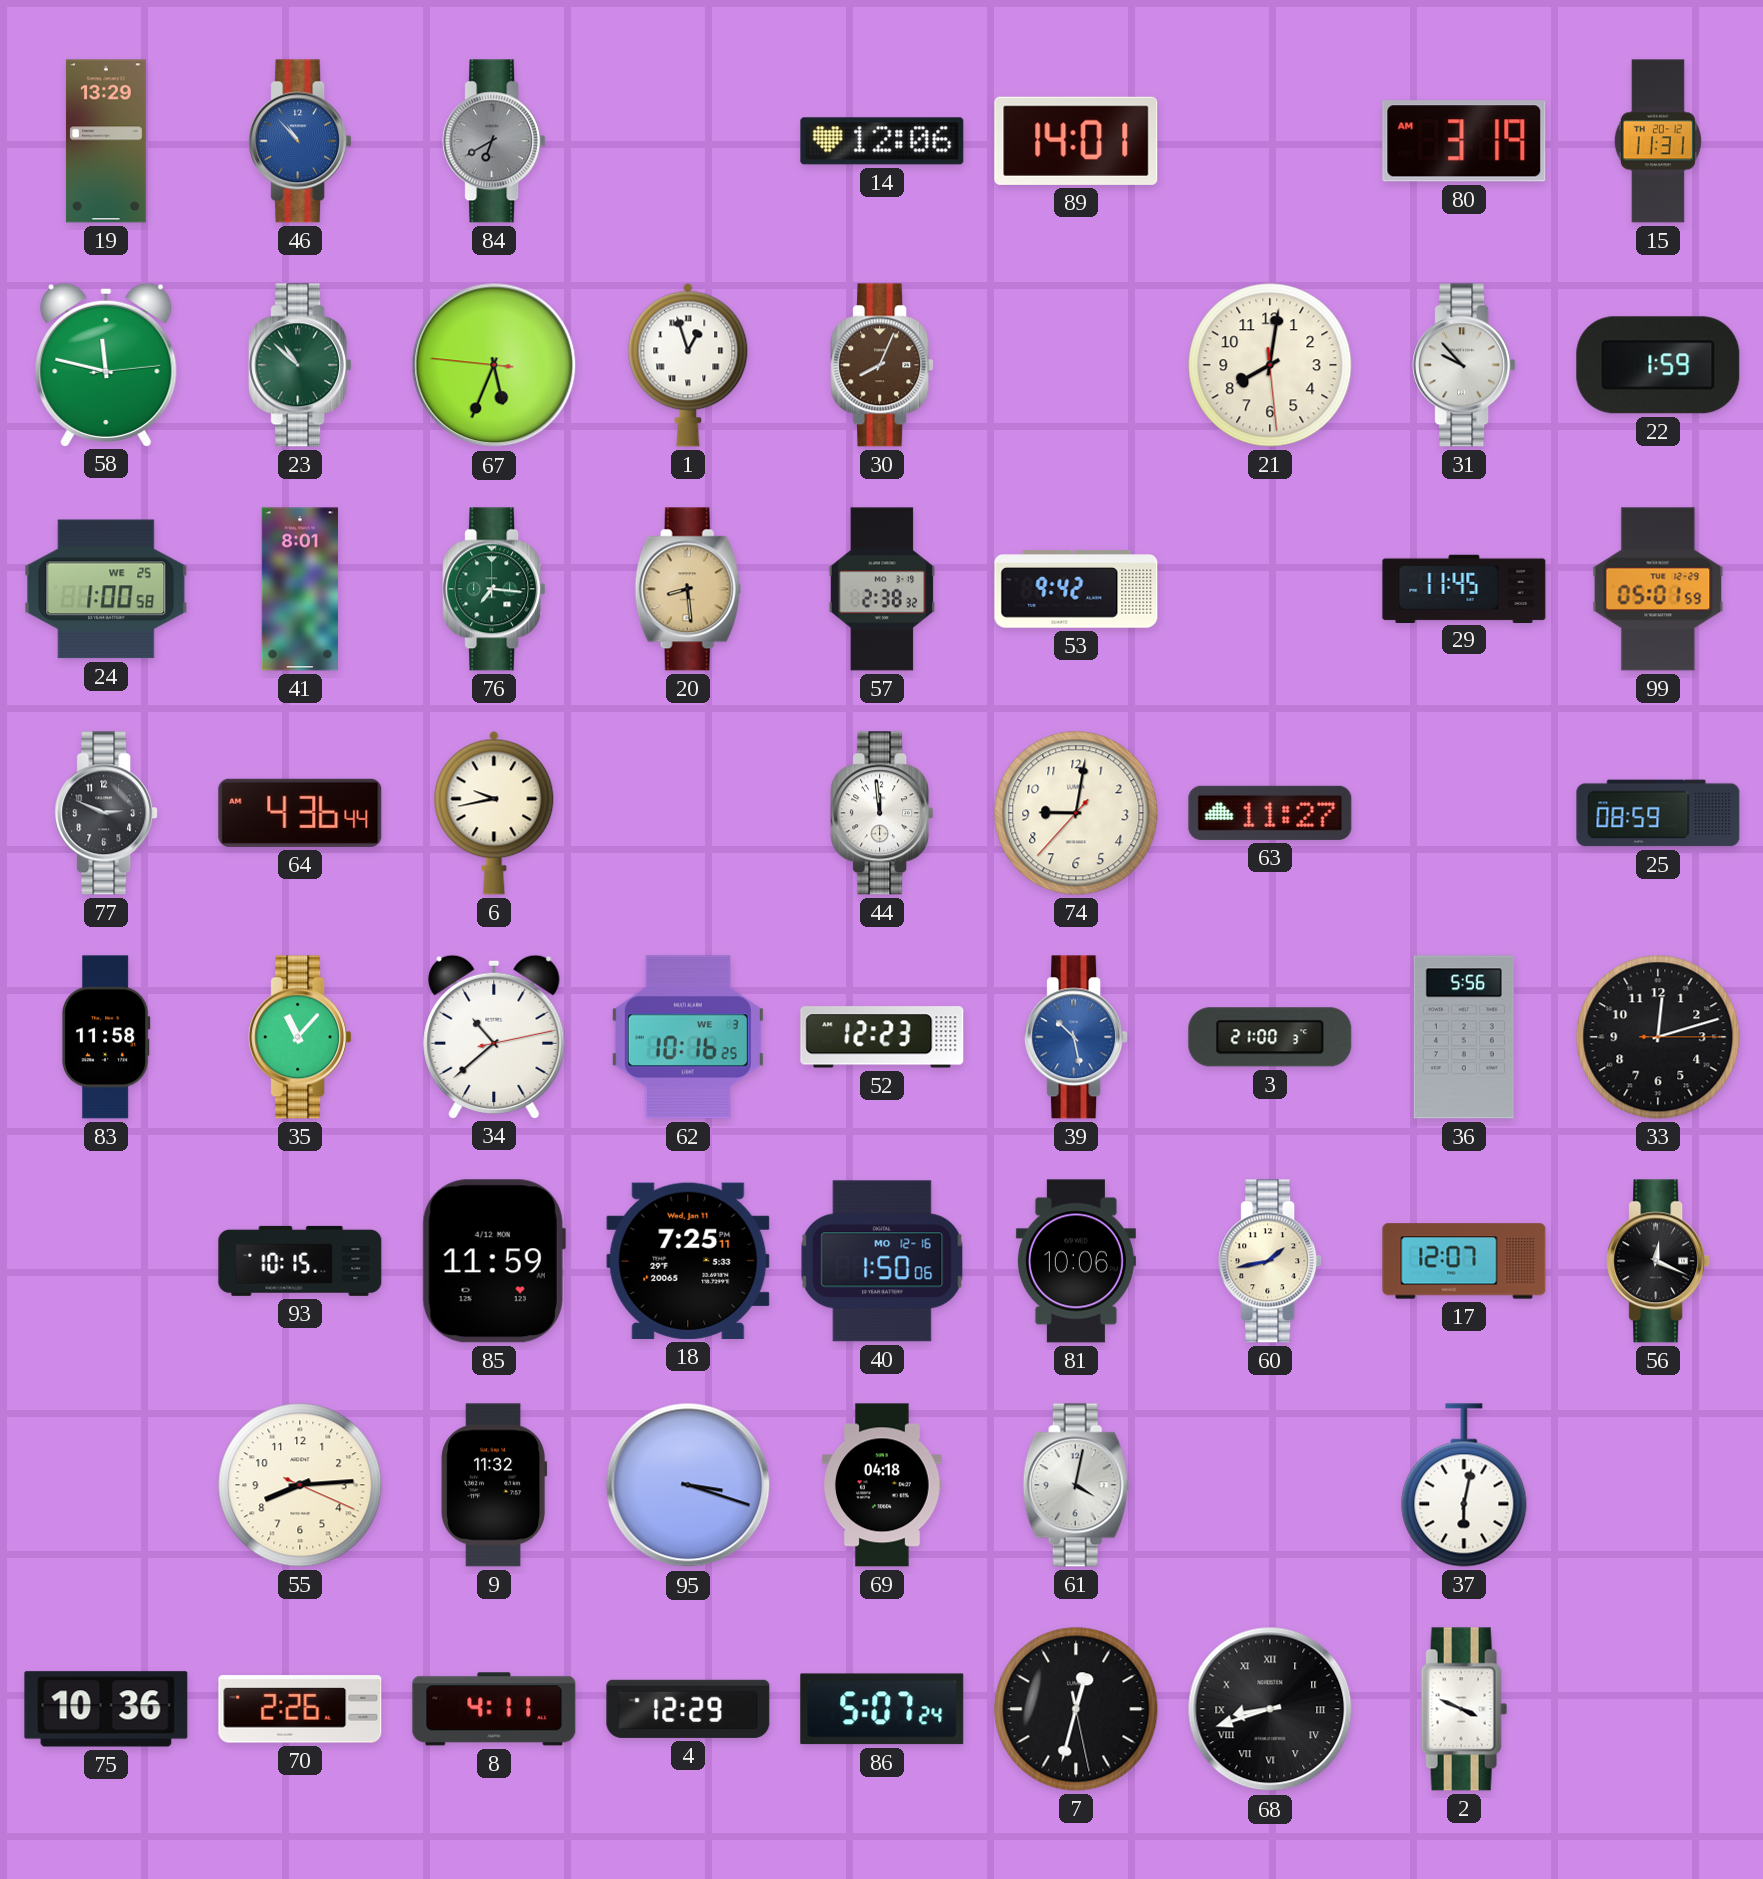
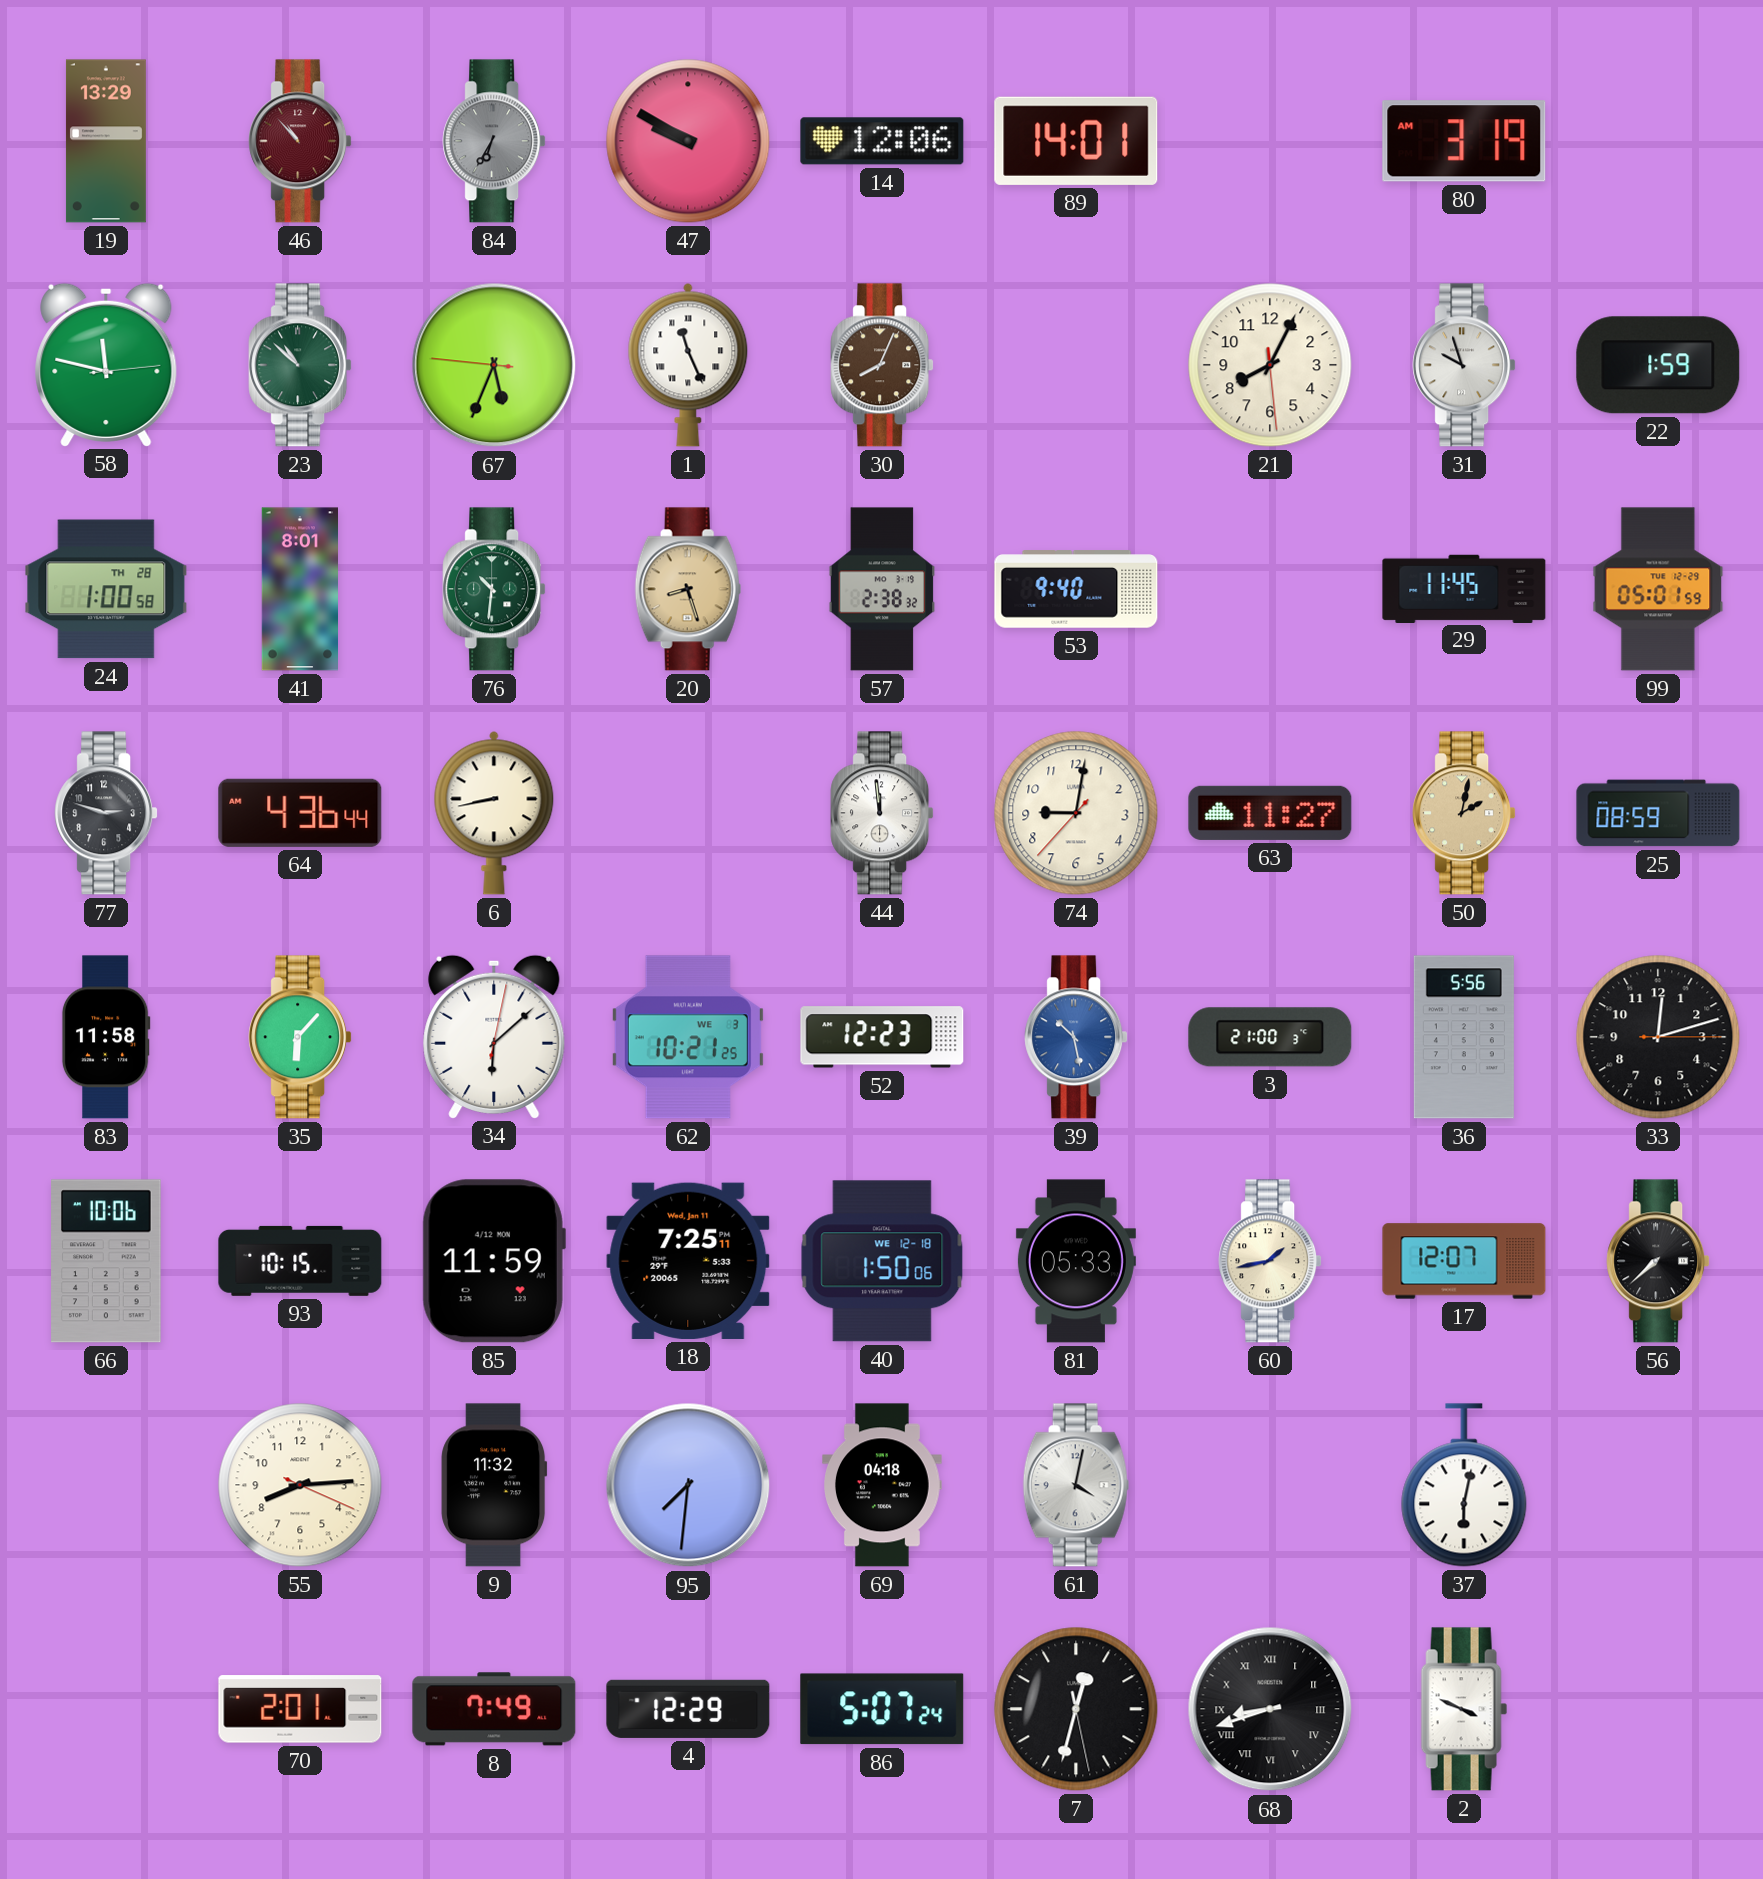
46 dial: blue -> burgundy (300, 141)
84: 6:40 -> 6:35 (494, 141)
47: none -> 9:50 (688, 141)
15: 11:31 -> none (1658, 141)
1: 12:57 -> 11:26 (688, 365)
21: 8:01 -> 8:04 (1270, 365)
31: 9:53 -> 9:57 (1464, 365)
24 date: WE 25 -> TH 28 (106, 589)
76: 7:16 -> 10:31 (494, 589)
20: 8:29 -> 8:27 (688, 589)
53: 9:42 -> 9:40 (1076, 589)
77: 2:49 -> 2:48 (106, 813)
6: 9:43 -> 8:43 (494, 813)
50: none -> 2:02 (1464, 813)
35: 11:07 -> 6:07 (300, 1037)
34: 10:38 -> 6:08 (494, 1036)
62: 10:16 -> 10:21 (688, 1037)
66: none -> 10:06 (106, 1261)
40 date: MO 12-16 -> WE 12-18 (882, 1261)
81: 10:06 -> 05:33 (1076, 1261)
56: 12:19 -> 7:38 (1658, 1261)
95: 3:18 -> 7:31 (688, 1485)
75: 10:36 -> none (106, 1709)
70: 2:26 -> 2:01 (300, 1709)
8: 4:11 -> 7:49 (494, 1709)
